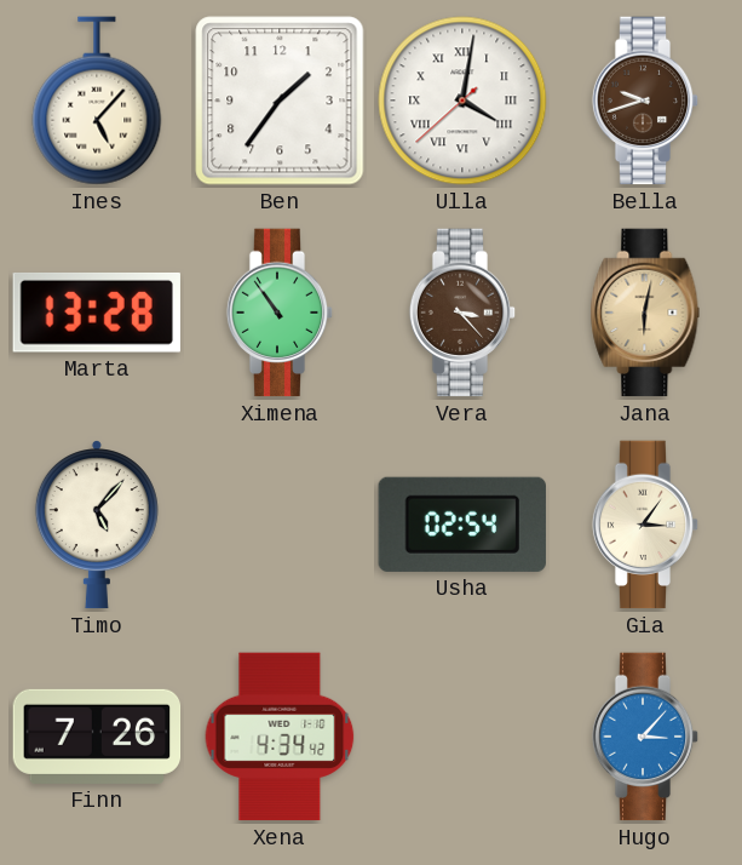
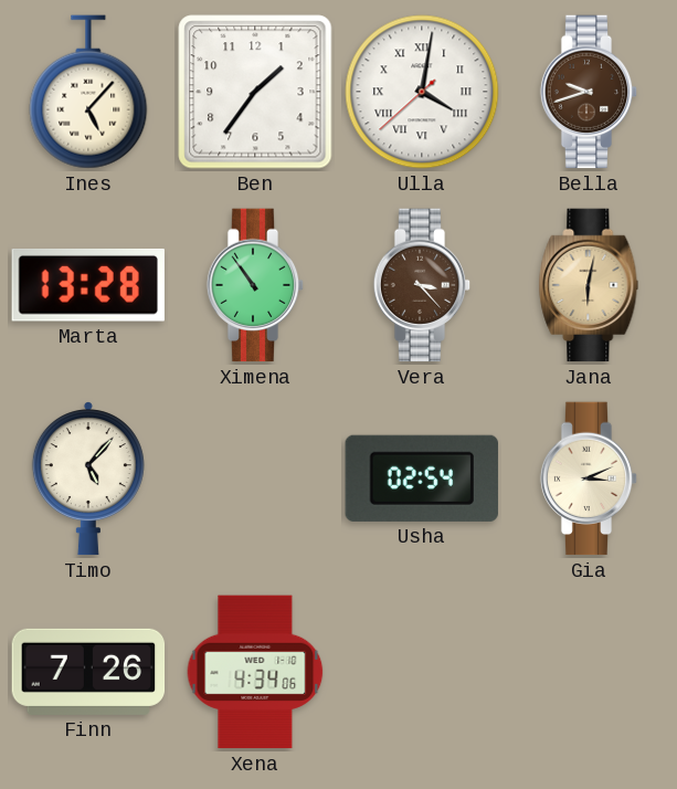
Gia: 3:06 -> 3:11 (589, 478)
Xena: 4:34:42 -> 4:34:06 (255, 672)
Hugo: 3:07 -> none (645, 737)
